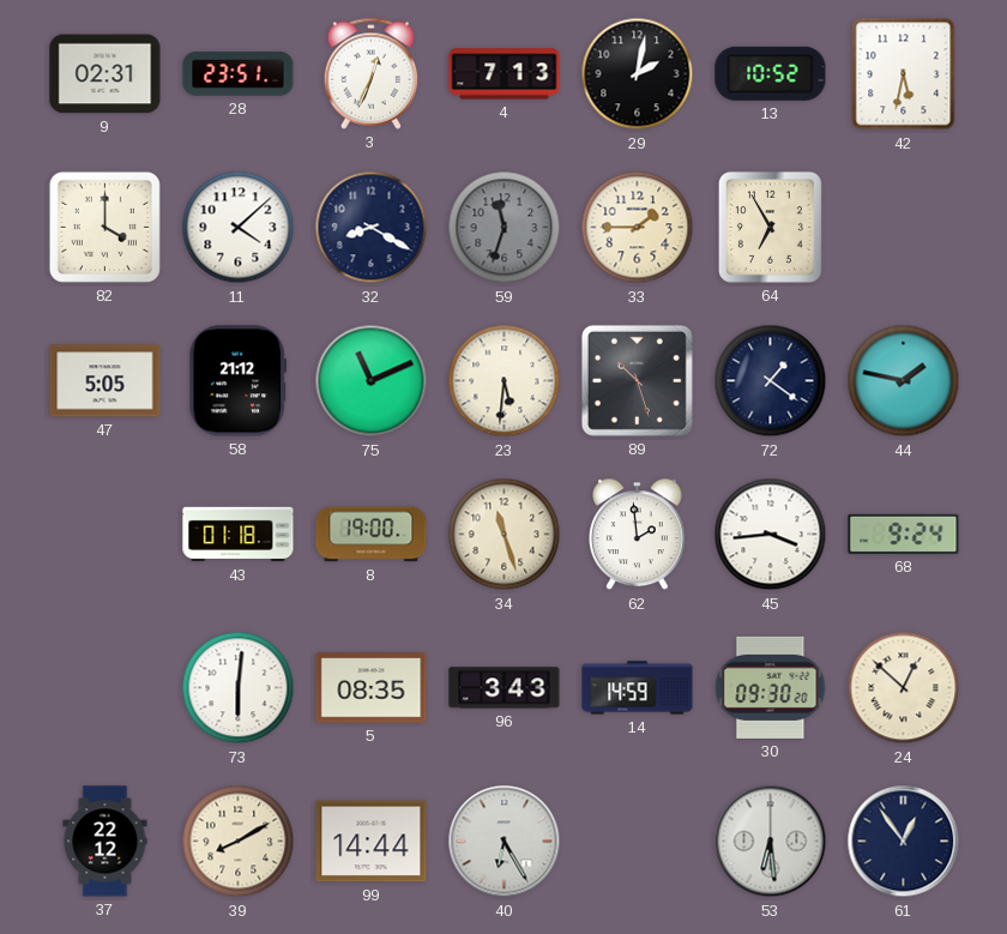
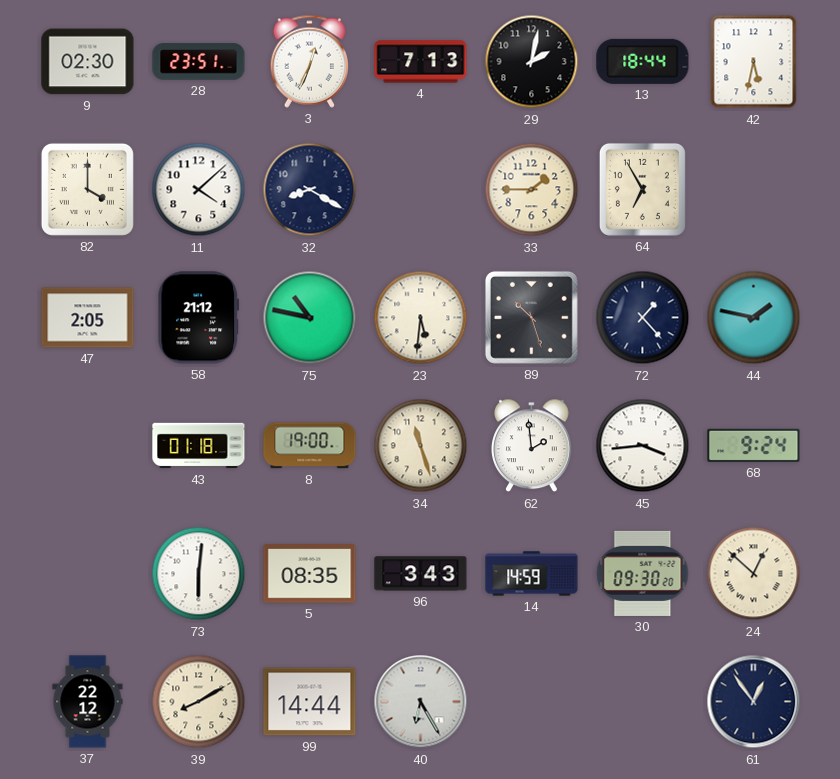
9: 02:31 -> 02:30 (88, 62)
13: 10:52 -> 18:44 (643, 61)
59: 11:33 -> none (505, 228)
47: 5:05 -> 2:05 (88, 318)
75: 11:11 -> 10:47 (310, 318)
72: 1:21 -> 1:23 (643, 318)
53: 6:29 -> none (771, 842)
